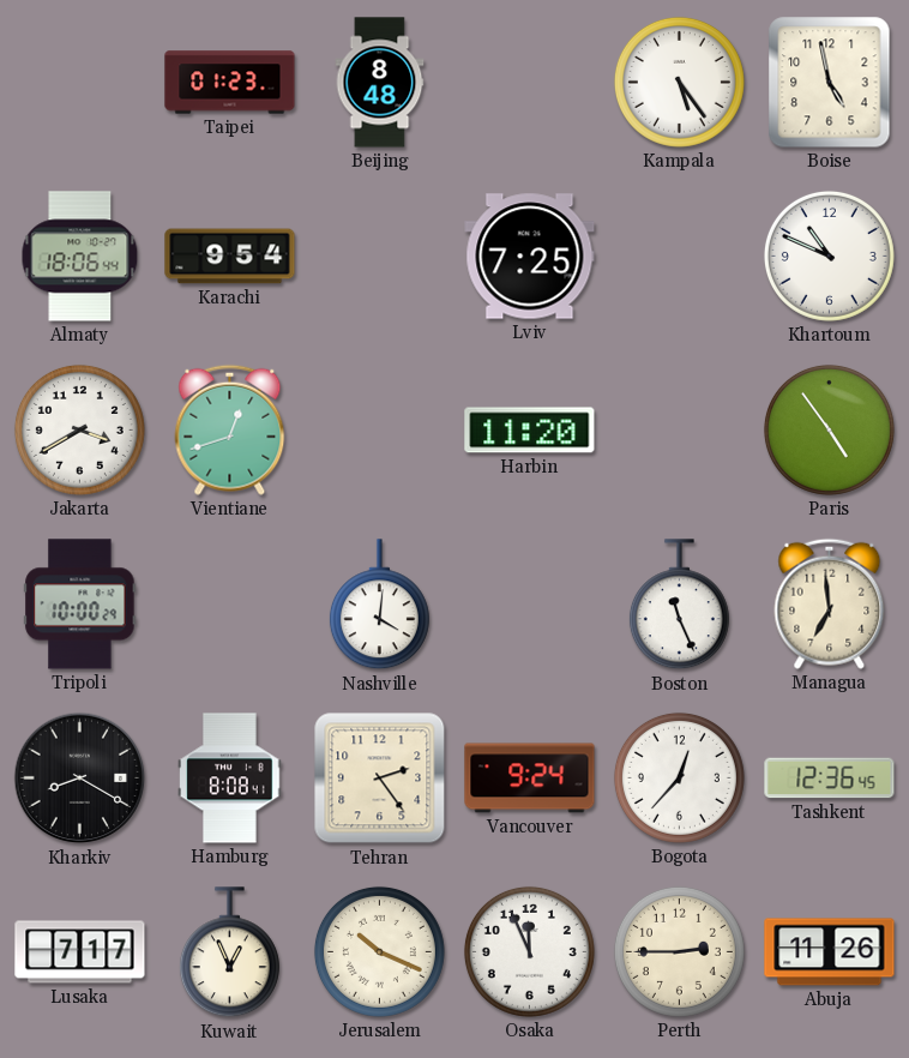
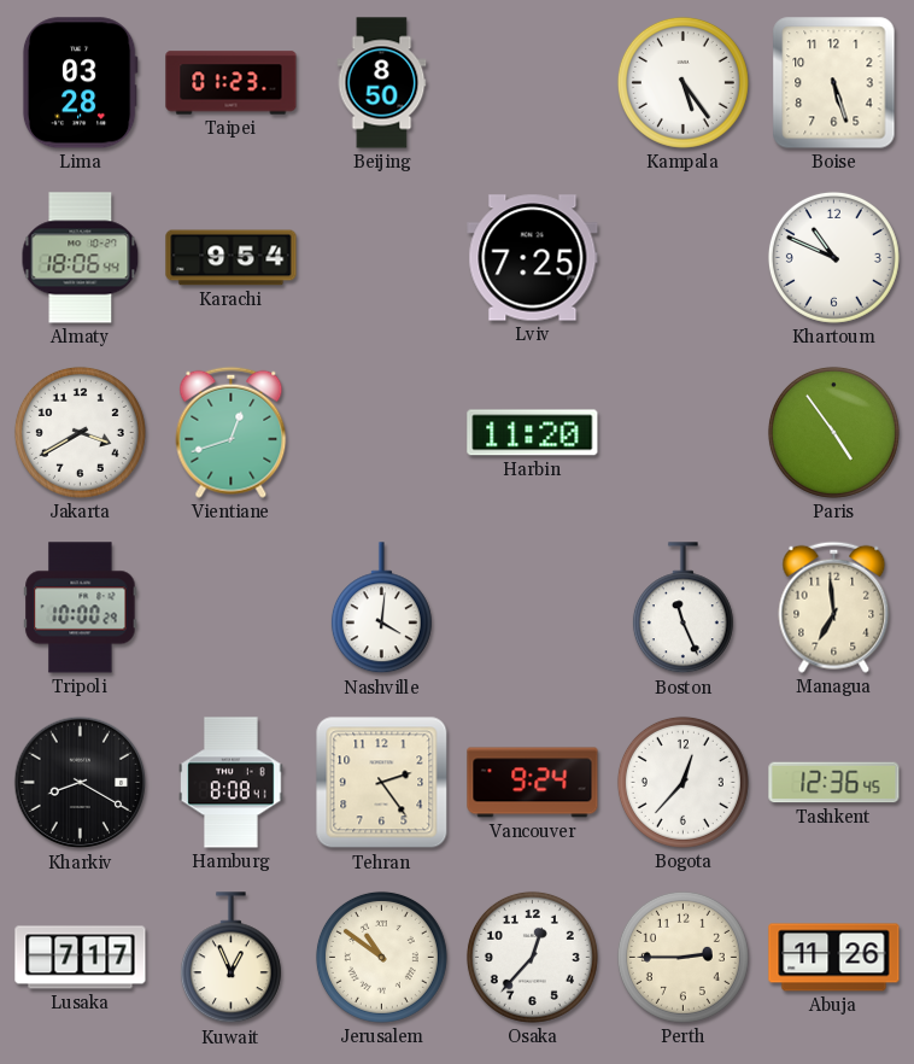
Lima: none -> 03:28 (80, 83)
Beijing: 8:48 -> 8:50 (382, 83)
Boise: 4:58 -> 5:27 (834, 83)
Jerusalem: 10:19 -> 10:51 (381, 957)
Osaka: 11:56 -> 12:37 (532, 957)
